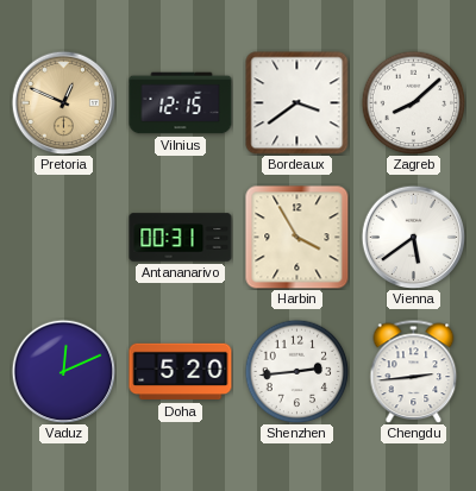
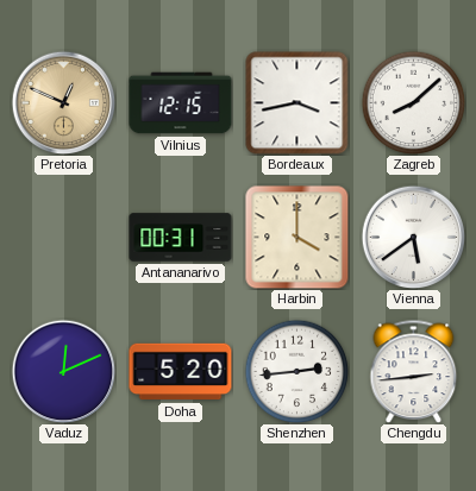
Bordeaux: 3:39 -> 3:43 (297, 103)
Harbin: 3:55 -> 4:00 (297, 238)
